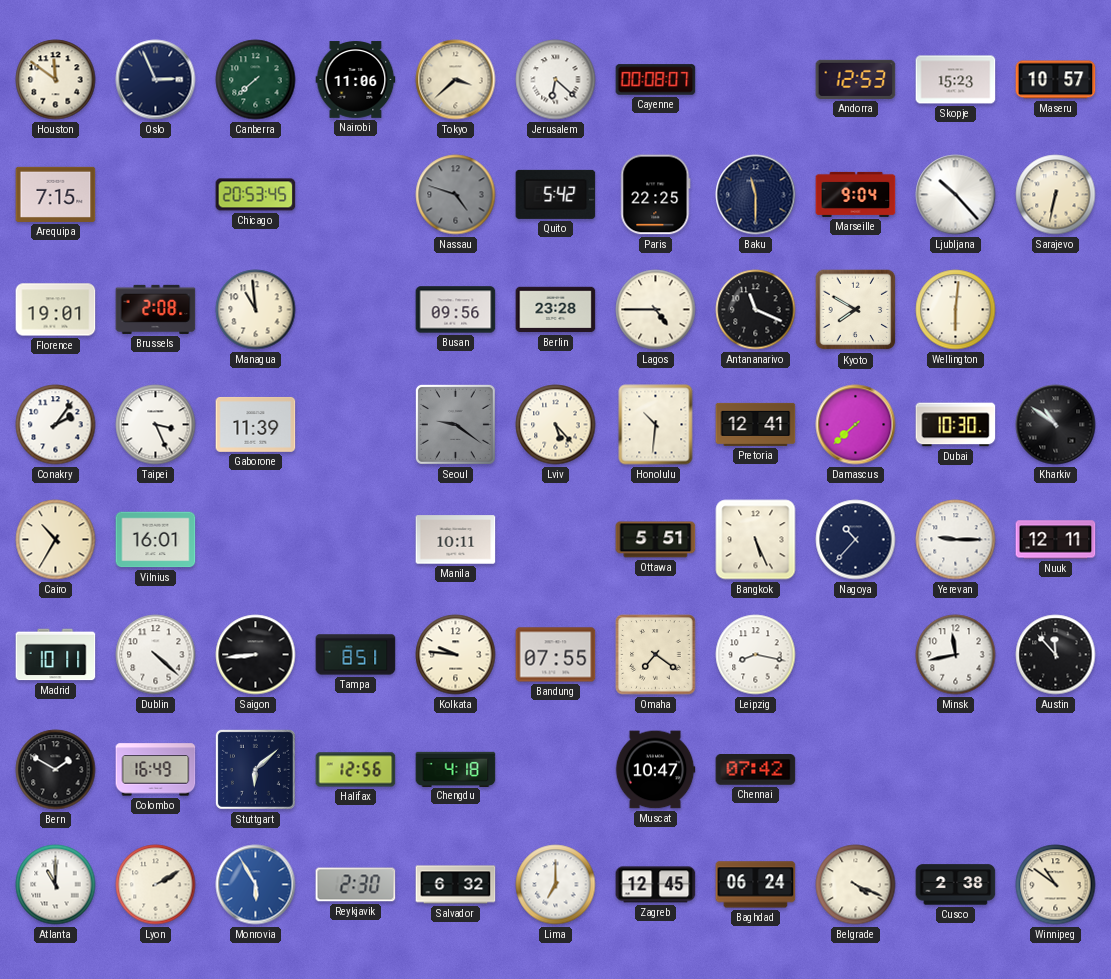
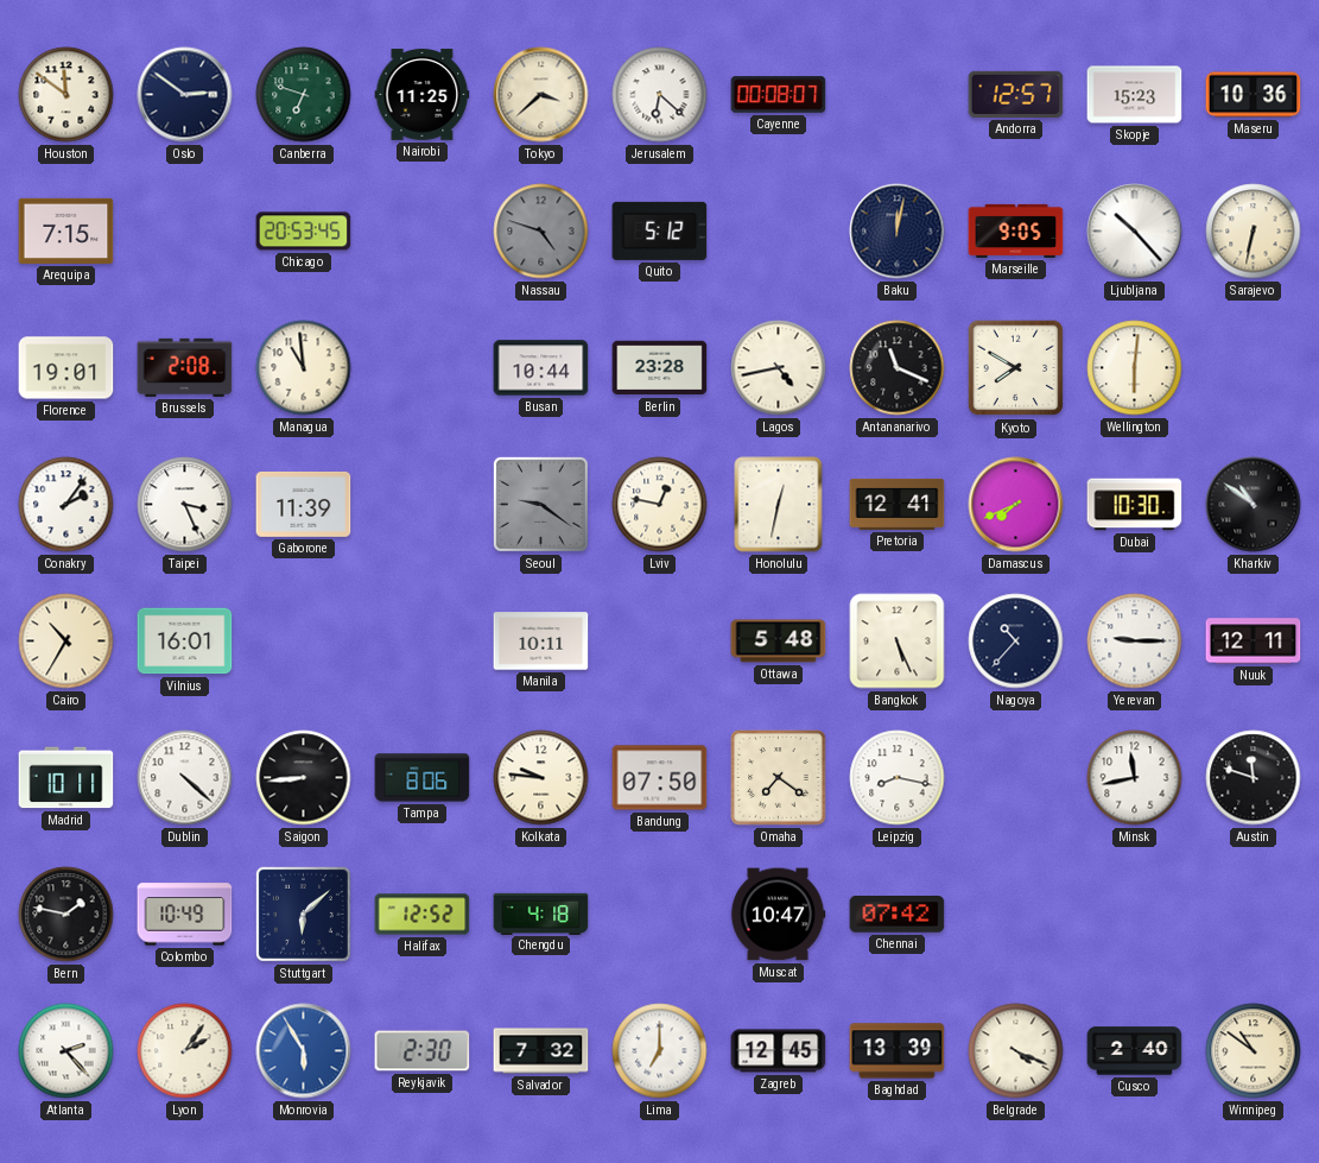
Oslo: 2:56 -> 2:51 (185, 95)
Canberra: 7:38 -> 6:48 (304, 95)
Nairobi: 11:06 -> 11:25 (423, 95)
Andorra: 12:53 -> 12:57 (1016, 94)
Maseru: 10:57 -> 10:36 (1254, 95)
Quito: 5:42 -> 5:12 (660, 230)
Paris: 22:25 -> none (656, 195)
Baku: 11:30 -> 12:02 (898, 232)
Marseille: 9:04 -> 9:05 (1016, 230)
Busan: 09:56 -> 10:44 (541, 368)
Lagos: 4:45 -> 4:43 (779, 368)
Lviv: 5:23 -> 12:47 (660, 505)
Honolulu: 10:31 -> 12:32 (779, 505)
Damascus: 7:38 -> 7:41 (1016, 505)
Ottawa: 5:51 -> 5:48 (779, 641)
Tampa: 8:51 -> 8:06 (423, 778)
Bandung: 07:55 -> 07:50 (660, 778)
Austin: 11:53 -> 11:48 (1254, 778)
Bern: 1:50 -> 1:47 (66, 915)
Colombo: 16:49 -> 10:49 (185, 915)
Halifax: 12:56 -> 12:52 (423, 915)
Atlanta: 11:00 -> 2:23 (66, 1051)
Lyon: 2:10 -> 2:06 (185, 1051)
Salvador: 6:32 -> 7:32 (541, 1051)
Baghdad: 06:24 -> 13:39 (898, 1051)
Cusco: 2:38 -> 2:40 (1135, 1051)
